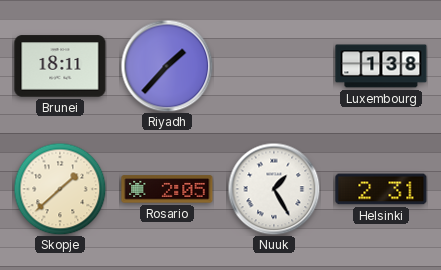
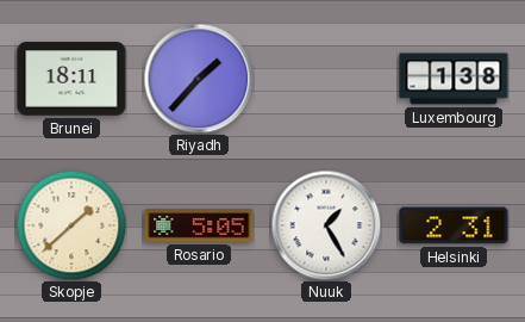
Rosario: 2:05 -> 5:05 (199, 225)
